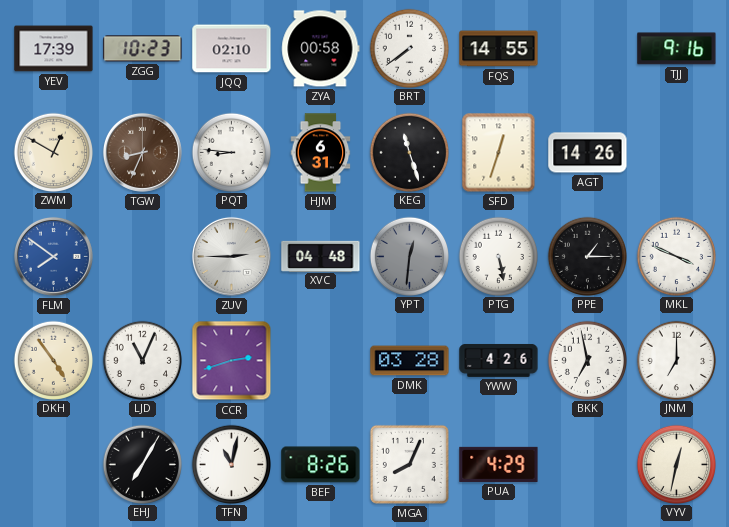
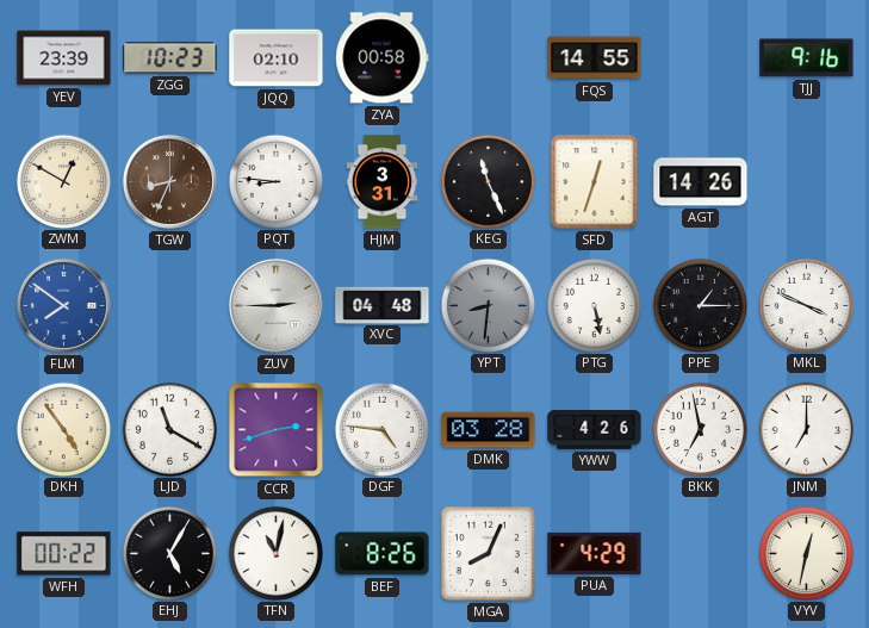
YEV: 17:39 -> 23:39 (64, 58)
BRT: 7:39 -> none (409, 48)
HJM: 6:31 -> 3:31 (383, 182)
KEG: 11:27 -> 11:26 (488, 181)
YPT: 12:31 -> 8:31 (488, 305)
LJD: 11:04 -> 11:20 (169, 429)
DGF: none -> 4:46 (381, 429)
WFH: none -> 00:22 (64, 554)
EHJ: 7:05 -> 5:05 (169, 553)
